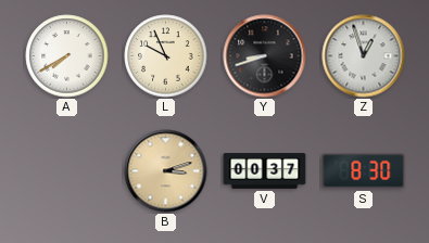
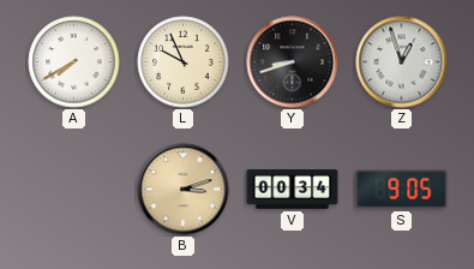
V: 00:37 -> 00:34 (293, 190)
S: 8:30 -> 9:05 (402, 190)
